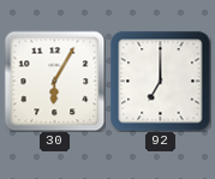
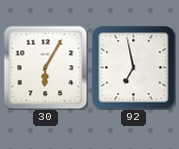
92: 7:00 -> 6:58 (133, 67)
